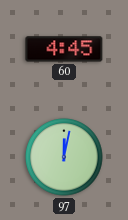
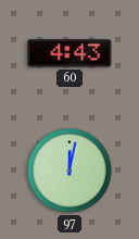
60: 4:45 -> 4:43 (69, 53)
